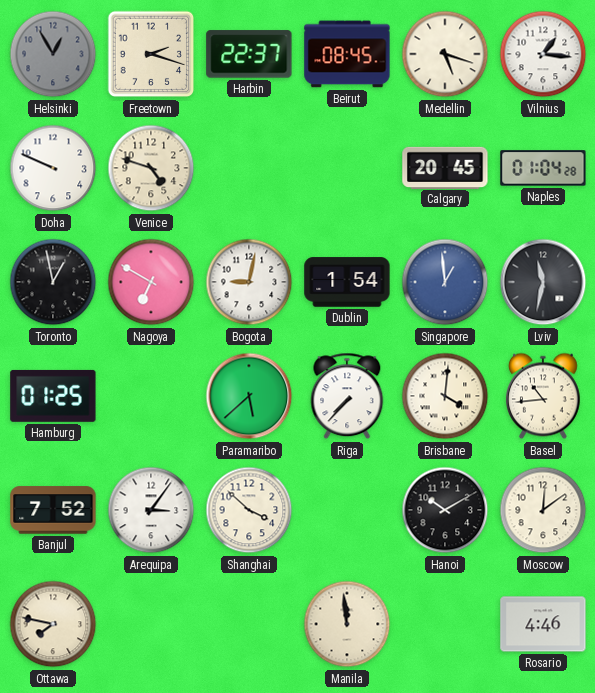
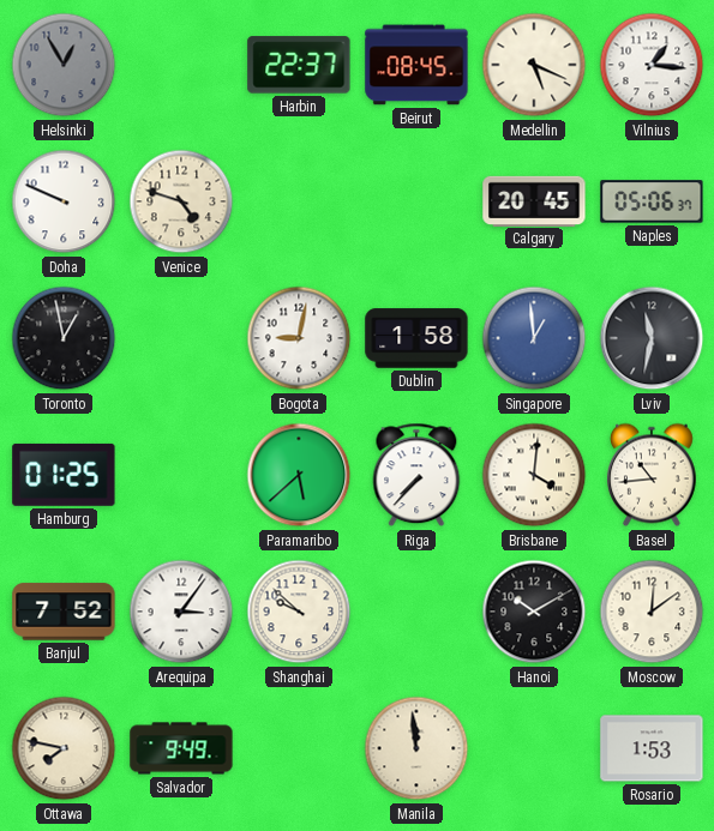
Freetown: 2:18 -> none (151, 54)
Medellin: 5:18 -> 5:19 (534, 65)
Naples: 01:04 -> 05:06 (652, 201)
Nagoya: 6:50 -> none (151, 282)
Dublin: 1:54 -> 1:58 (416, 338)
Shanghai: 3:52 -> 9:52 (299, 612)
Salvador: none -> 9:49 (181, 748)
Rosario: 4:46 -> 1:53 (652, 748)
